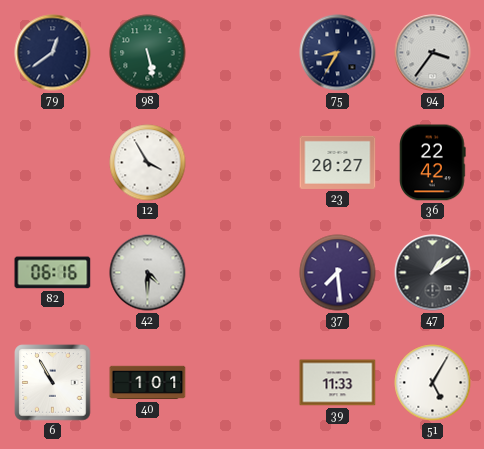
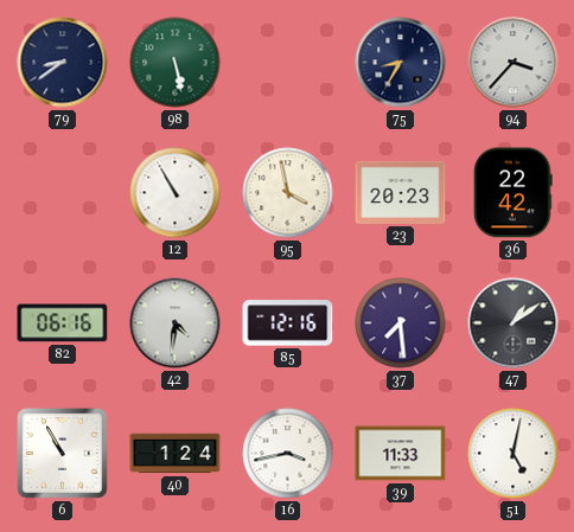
79: 12:39 -> 8:39 (63, 63)
94: 3:36 -> 3:37 (514, 63)
12: 3:55 -> 10:55 (176, 193)
95: none -> 3:58 (288, 193)
23: 20:27 -> 20:23 (401, 192)
42: 4:30 -> 4:31 (176, 323)
85: none -> 12:16 (288, 323)
40: 1:01 -> 1:24 (176, 454)
16: none -> 3:43 (288, 454)
51: 5:05 -> 5:02 (514, 454)
